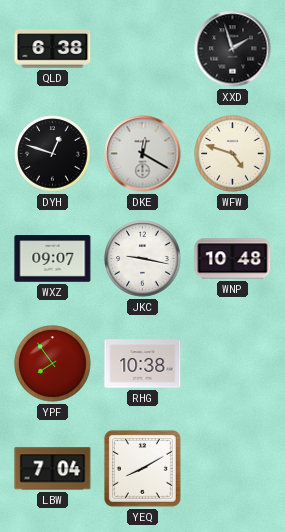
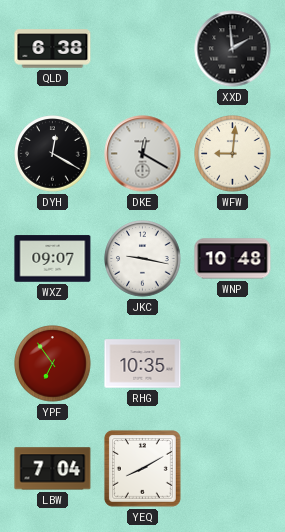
XXD: 1:57 -> 1:59 (233, 49)
DYH: 12:48 -> 12:20 (53, 154)
WFW: 4:48 -> 9:01 (233, 154)
YPF: 7:54 -> 6:54 (53, 364)
RHG: 10:38 -> 10:35 (143, 364)
